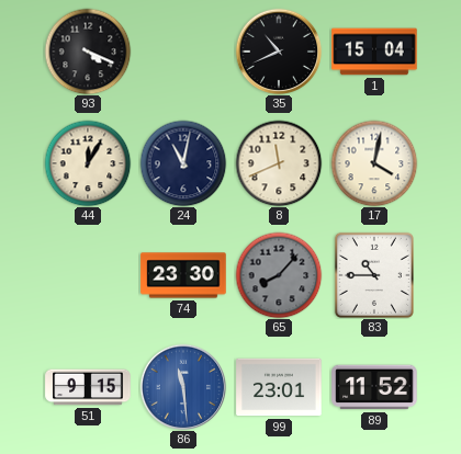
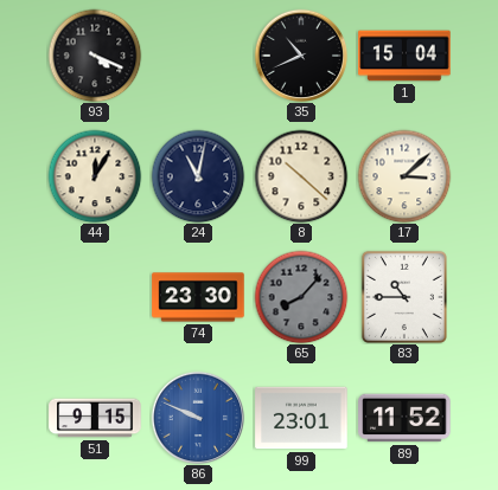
8: 11:41 -> 10:22 (301, 176)
17: 4:02 -> 3:08 (404, 176)
86: 11:29 -> 9:49 (198, 418)
